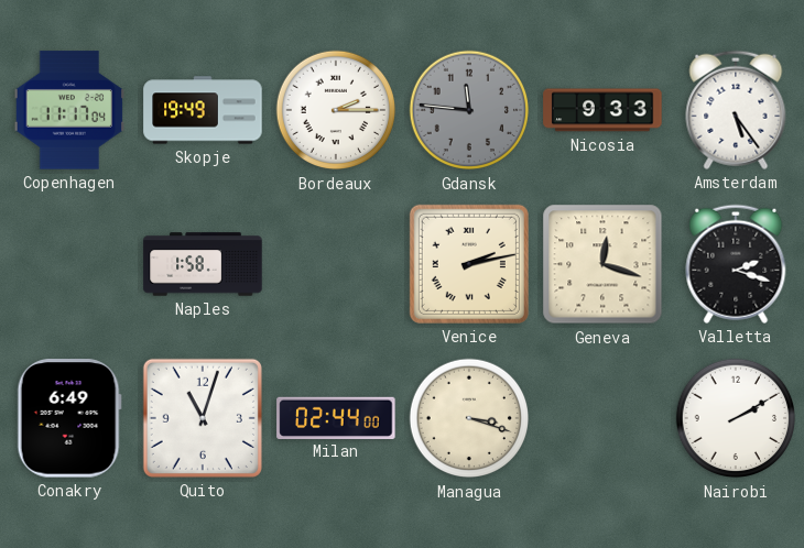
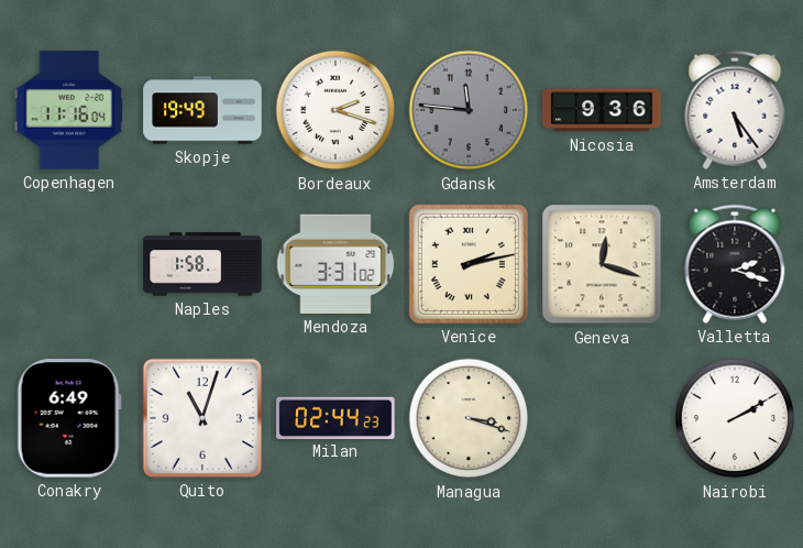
Copenhagen: 11:17 -> 11:16 (68, 110)
Bordeaux: 2:15 -> 2:18 (335, 110)
Nicosia: 9:33 -> 9:36 (602, 110)
Mendoza: none -> 3:31 (335, 264)
Milan: 02:44:00 -> 02:44:23 (335, 417)
